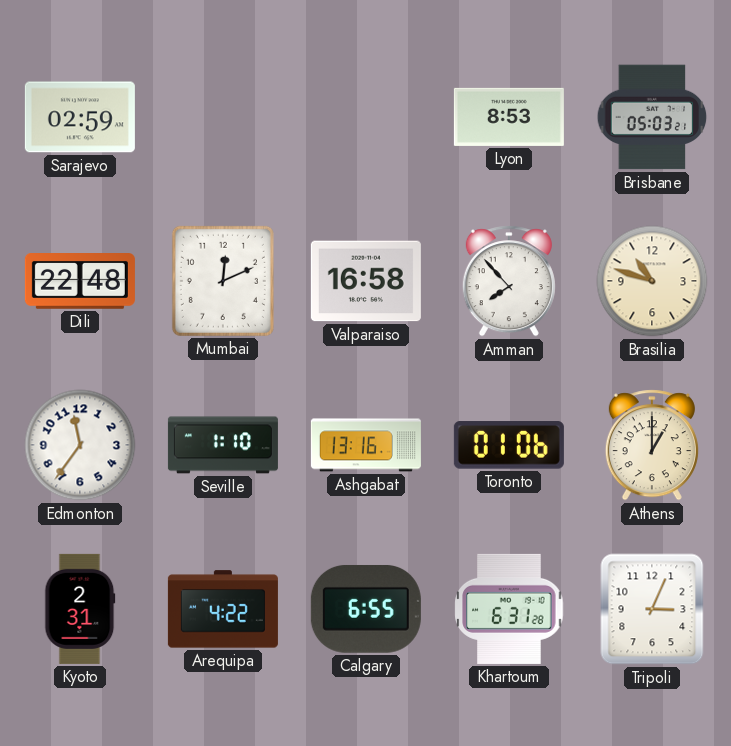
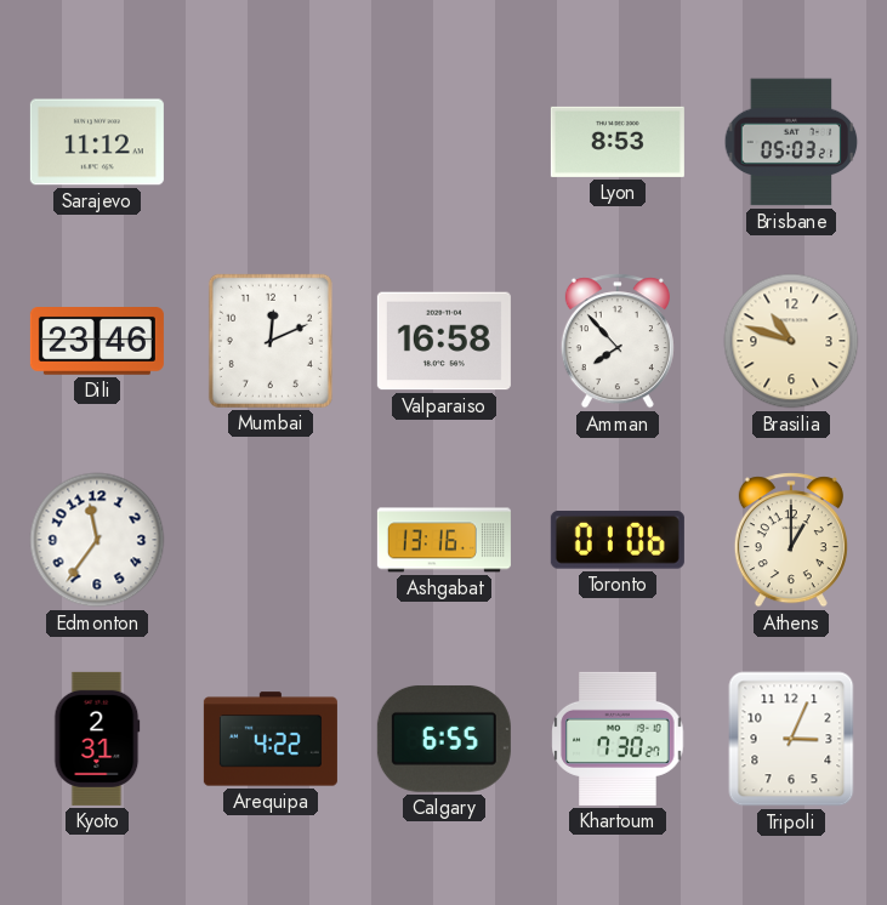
Sarajevo: 02:59 -> 11:12 (97, 142)
Dili: 22:48 -> 23:46 (97, 341)
Seville: 1:10 -> none (223, 445)
Khartoum: 6:31 -> 7:30 (618, 739)
